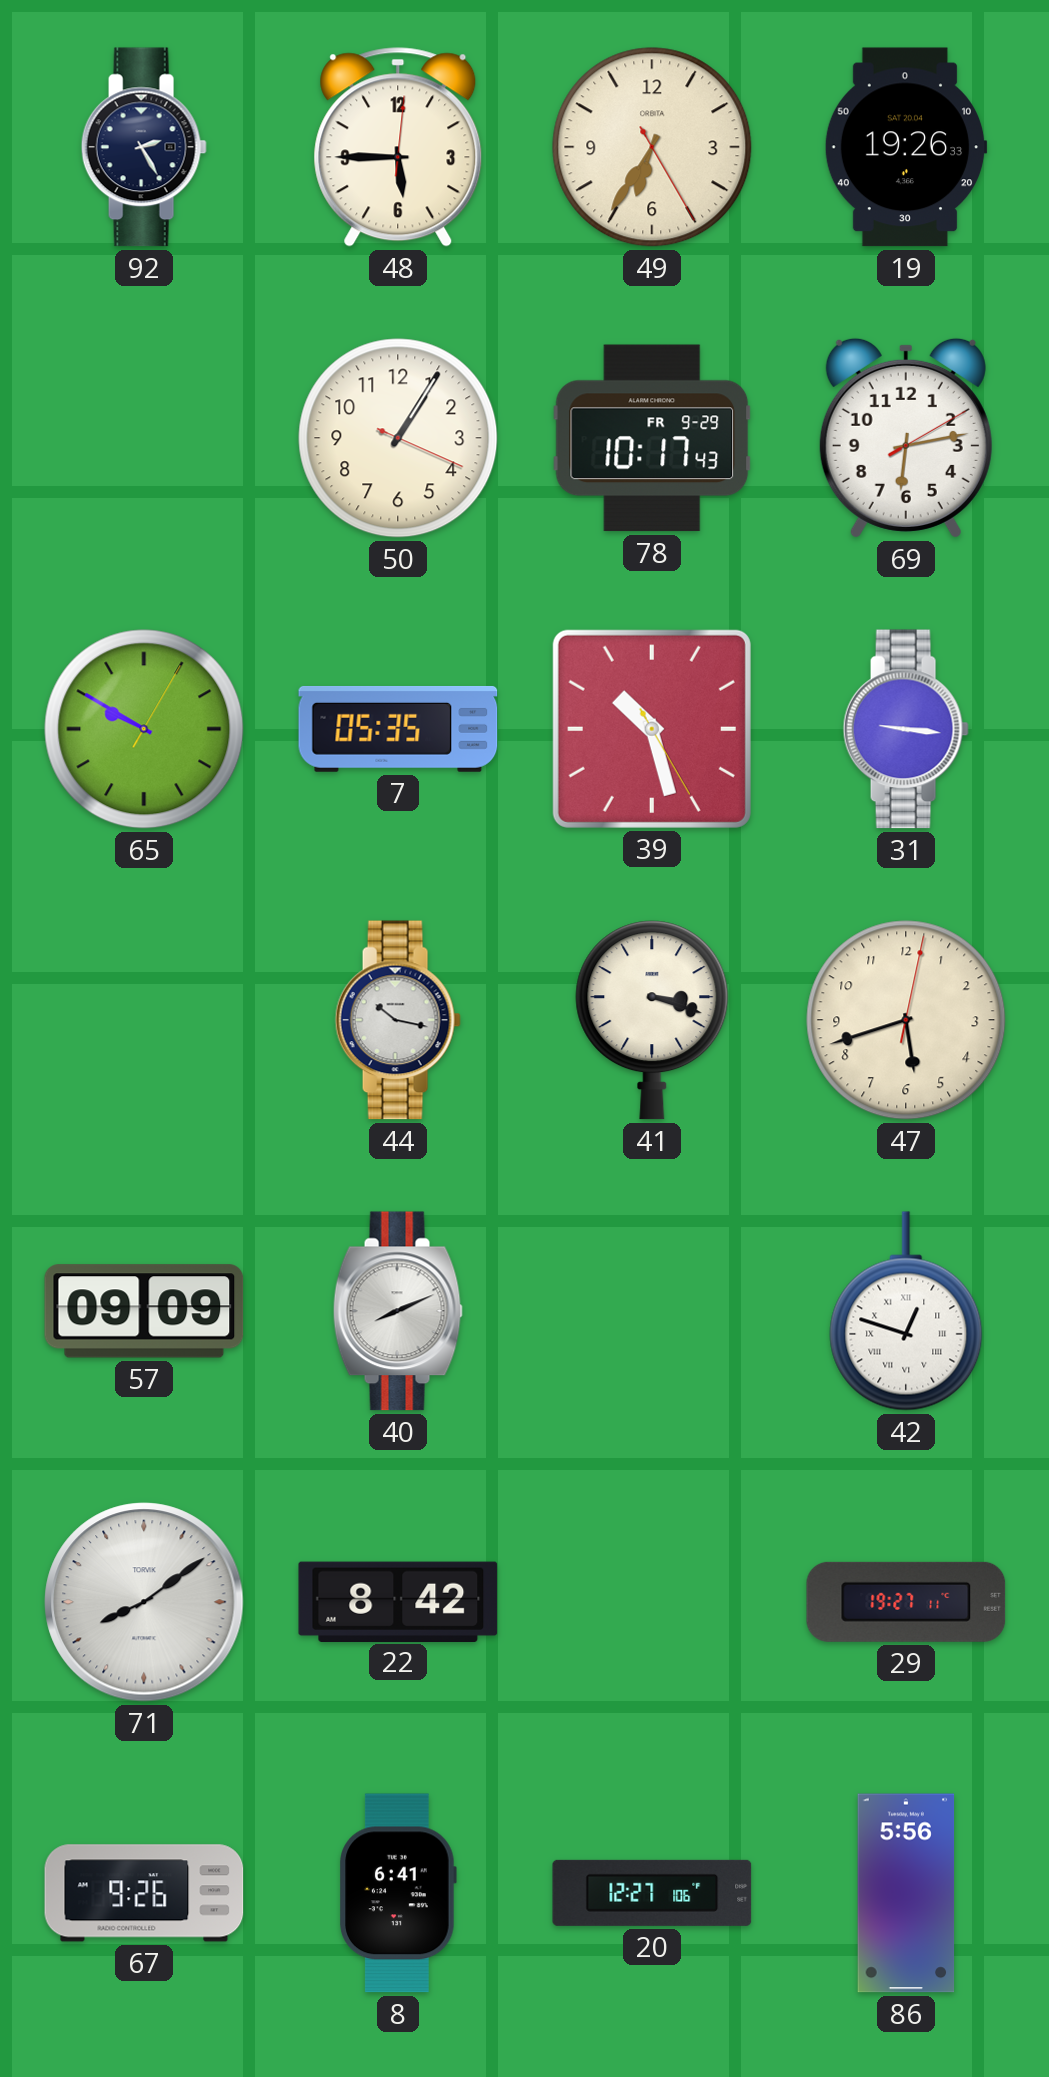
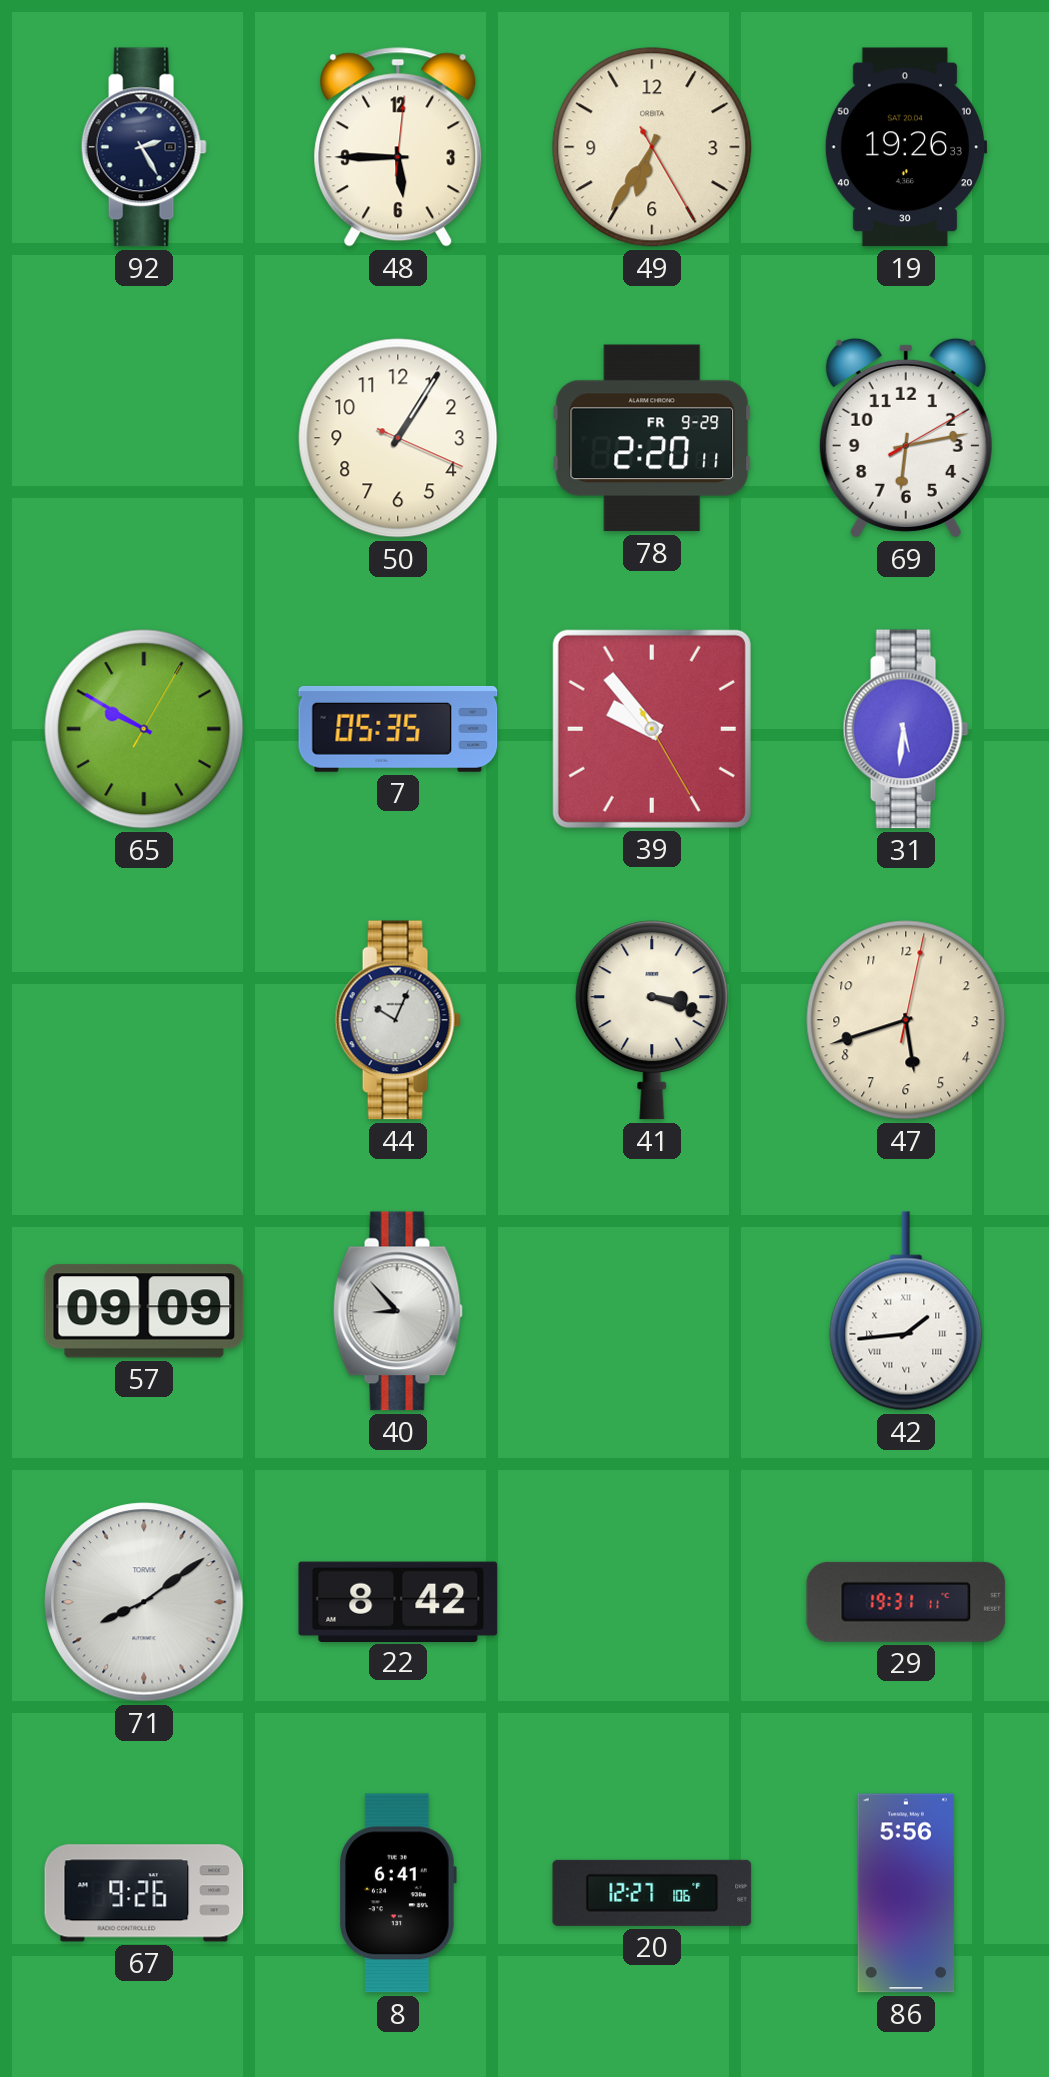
78: 10:17 -> 2:20 (652, 438)
39: 10:27 -> 9:53 (652, 729)
31: 9:16 -> 5:31 (906, 729)
44: 10:17 -> 10:04 (398, 1020)
40: 8:11 -> 8:53 (398, 1311)
42: 12:48 -> 1:44 (906, 1311)
29: 19:27 -> 19:31 (906, 1602)
